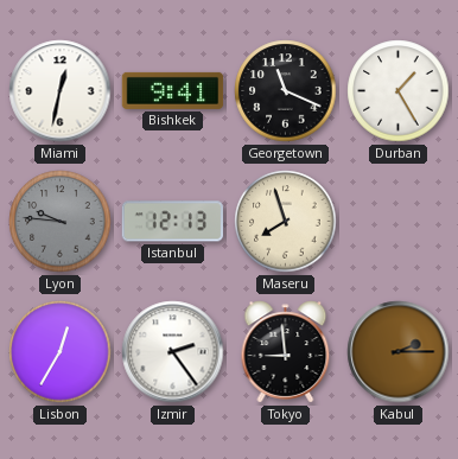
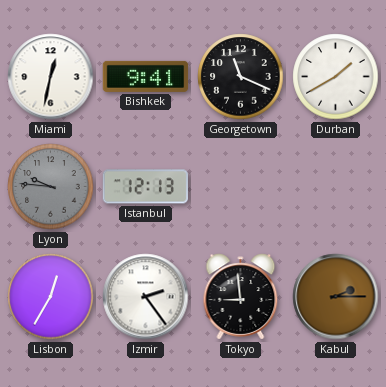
Durban: 1:25 -> 1:40 (336, 77)
Maseru: 7:57 -> none (286, 222)
